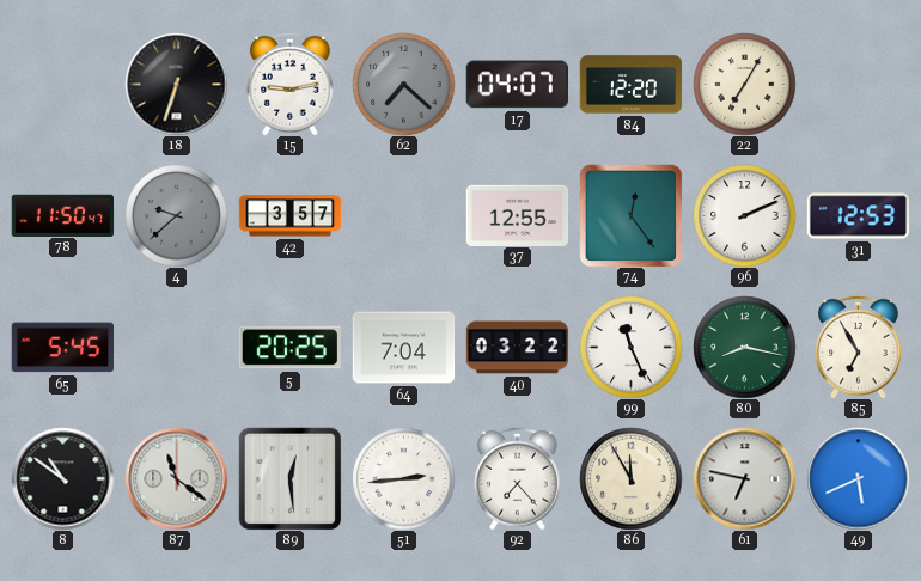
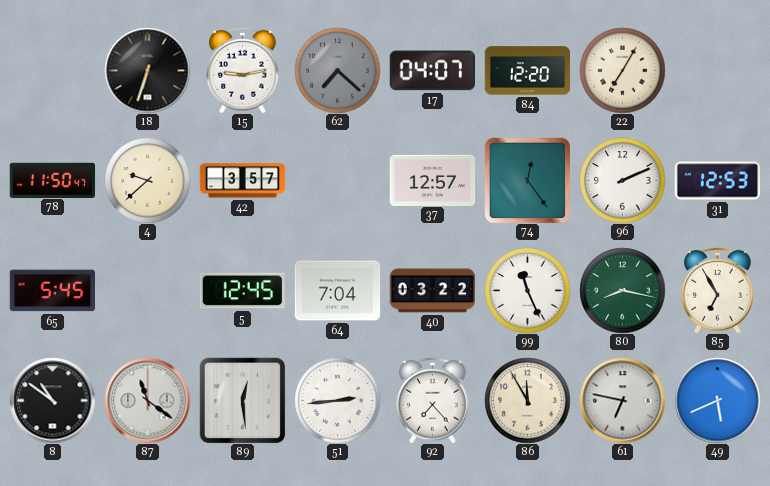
4 dial: grey -> cream (147, 180)
37: 12:55 -> 12:57 (432, 180)
5: 20:25 -> 12:45 (242, 291)
